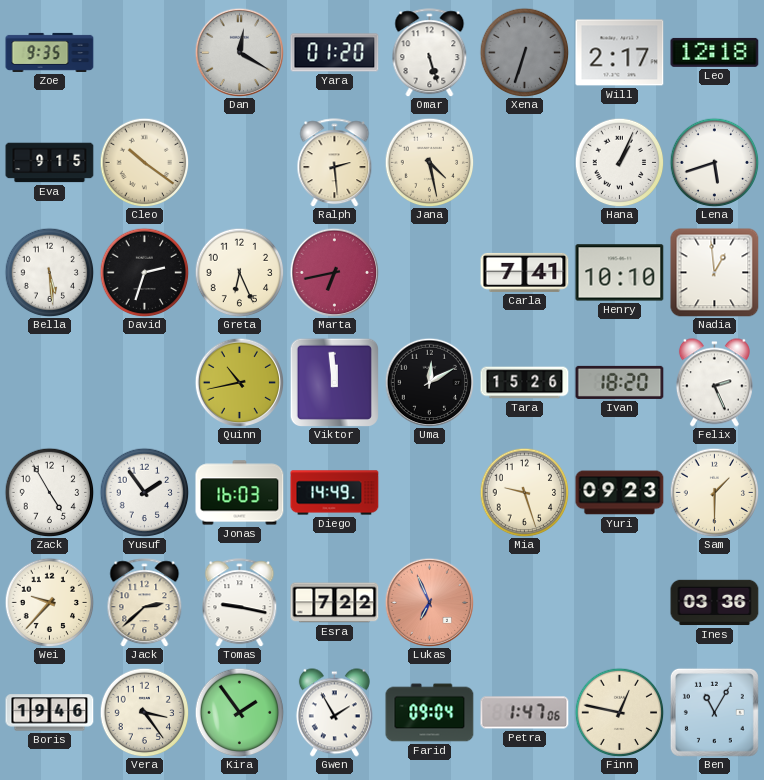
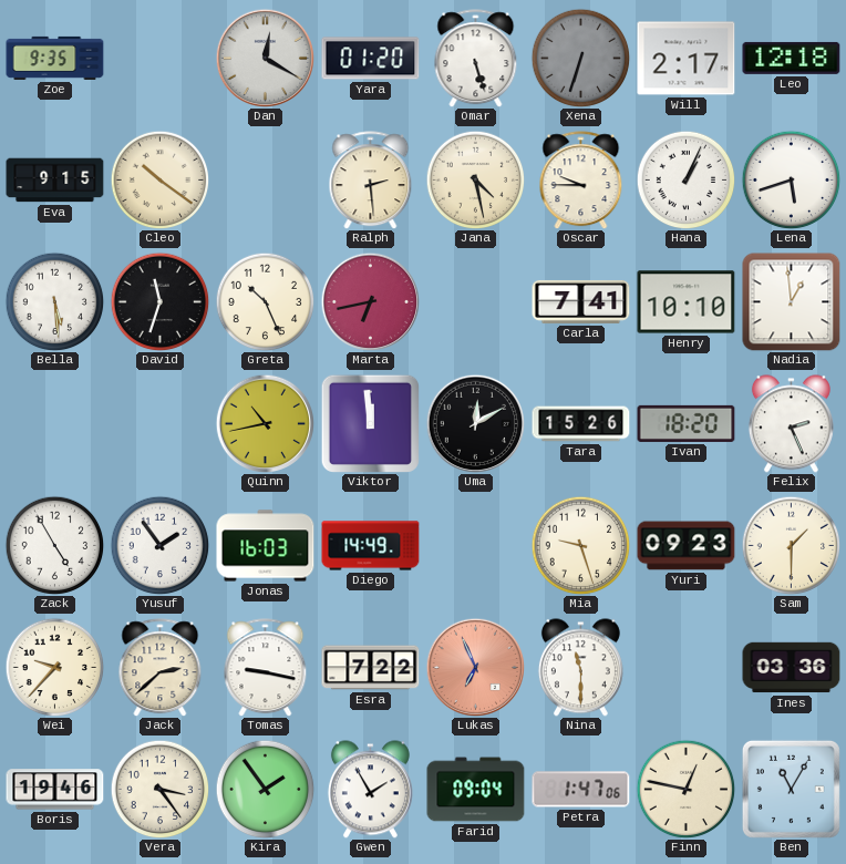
Oscar: none -> 9:45 (581, 181)
David: 2:33 -> 11:33 (159, 301)
Greta: 6:26 -> 10:26 (265, 301)
Nina: none -> 11:30 (580, 668)
